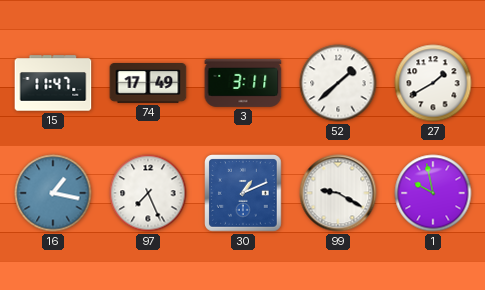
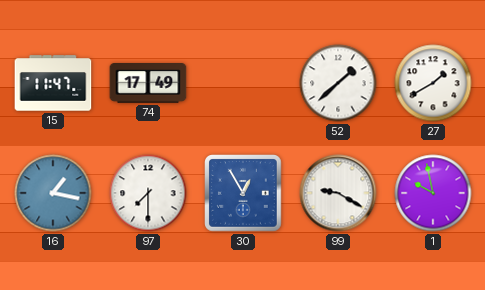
3: 3:11 -> none (243, 83)
97: 7:26 -> 7:30 (148, 193)
30: 1:11 -> 12:55 (243, 193)
